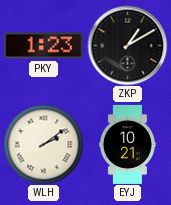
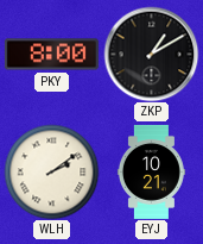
PKY: 1:23 -> 8:00 (51, 55)
